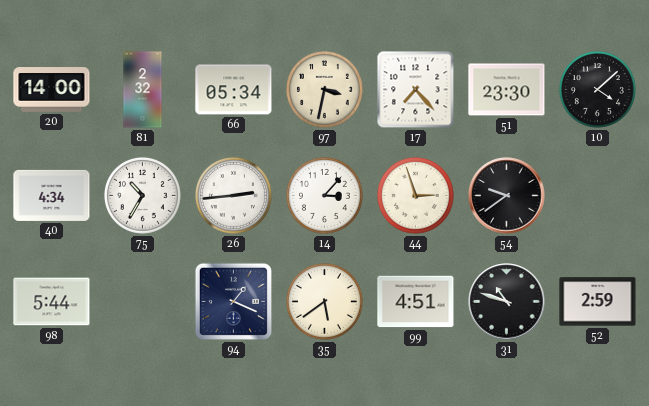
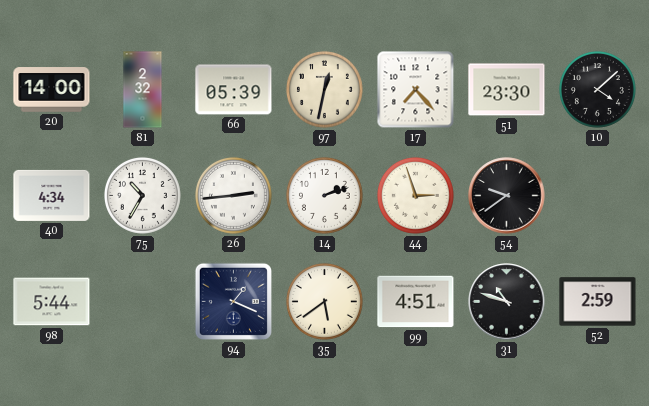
66: 05:34 -> 05:39 (234, 90)
97: 3:32 -> 12:32 (324, 89)
14: 3:07 -> 2:12 (324, 195)
